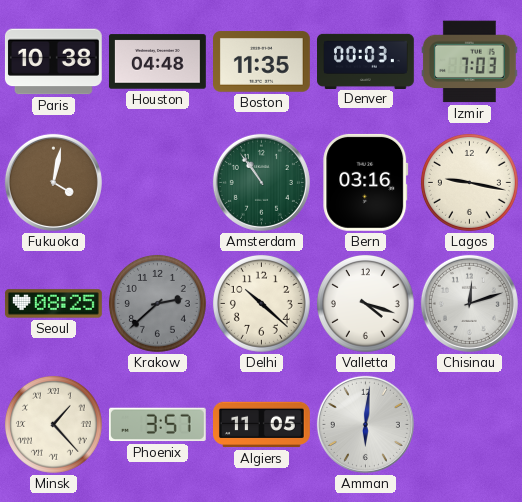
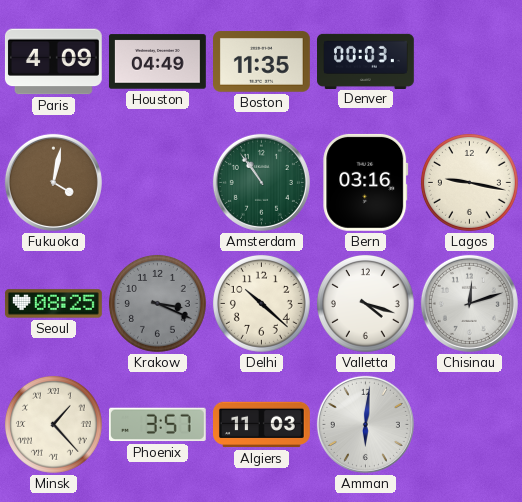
Paris: 10:38 -> 4:09 (53, 62)
Houston: 04:48 -> 04:49 (158, 62)
Izmir: 7:03 -> none (469, 62)
Krakow: 2:38 -> 3:19 (157, 303)
Algiers: 11:05 -> 11:03 (262, 425)
